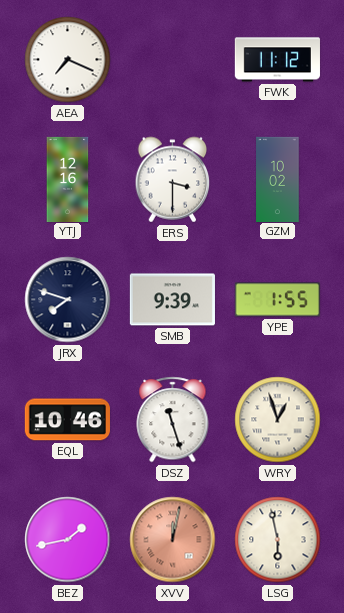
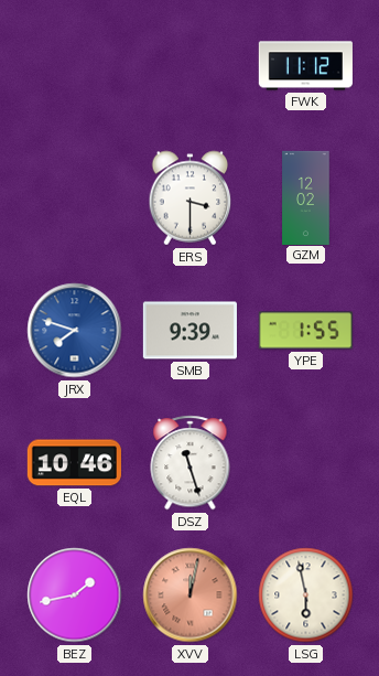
AEA: 7:19 -> none (68, 60)
YTJ: 12:16 -> none (68, 179)
GZM: 10:02 -> 12:02 (306, 197)
JRX dial: navy -> blue (75, 331)
WRY: 12:57 -> none (278, 420)
